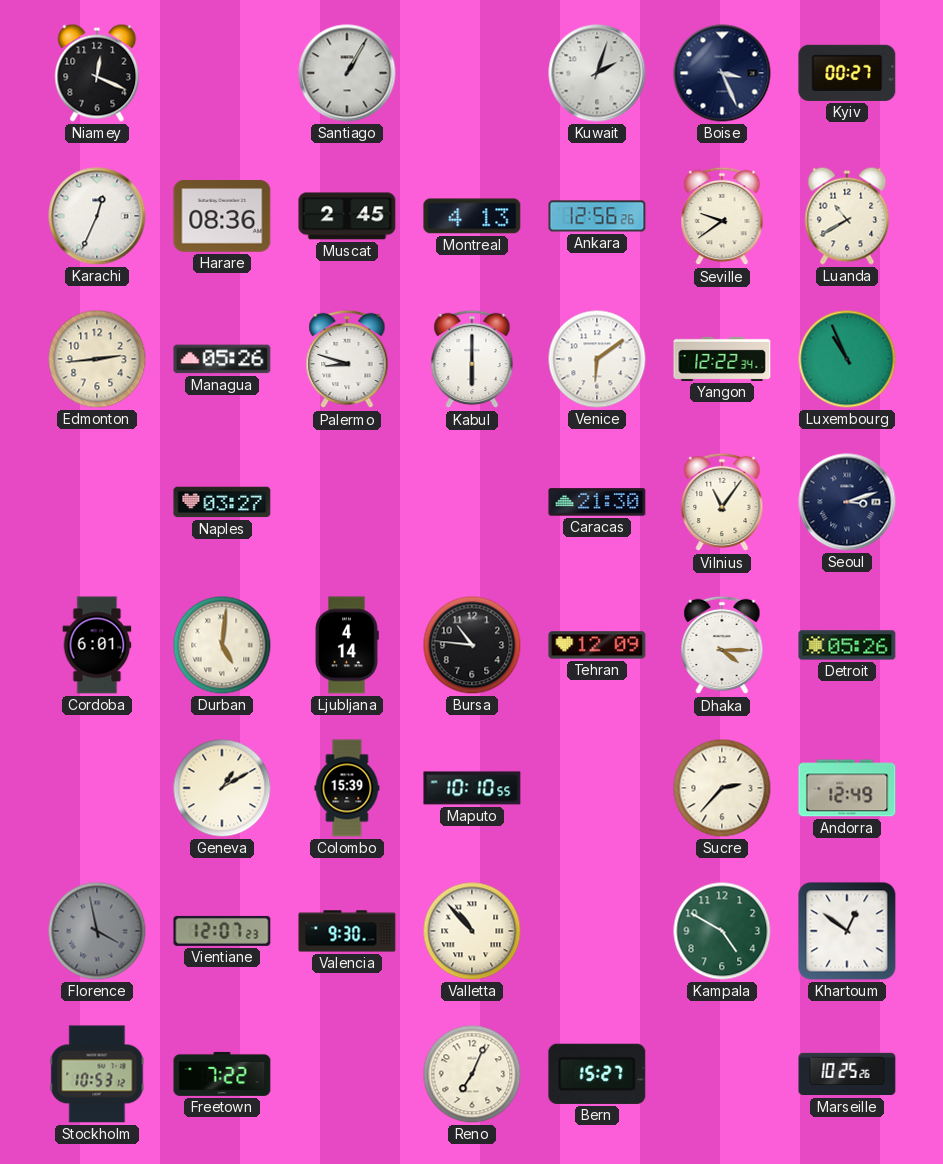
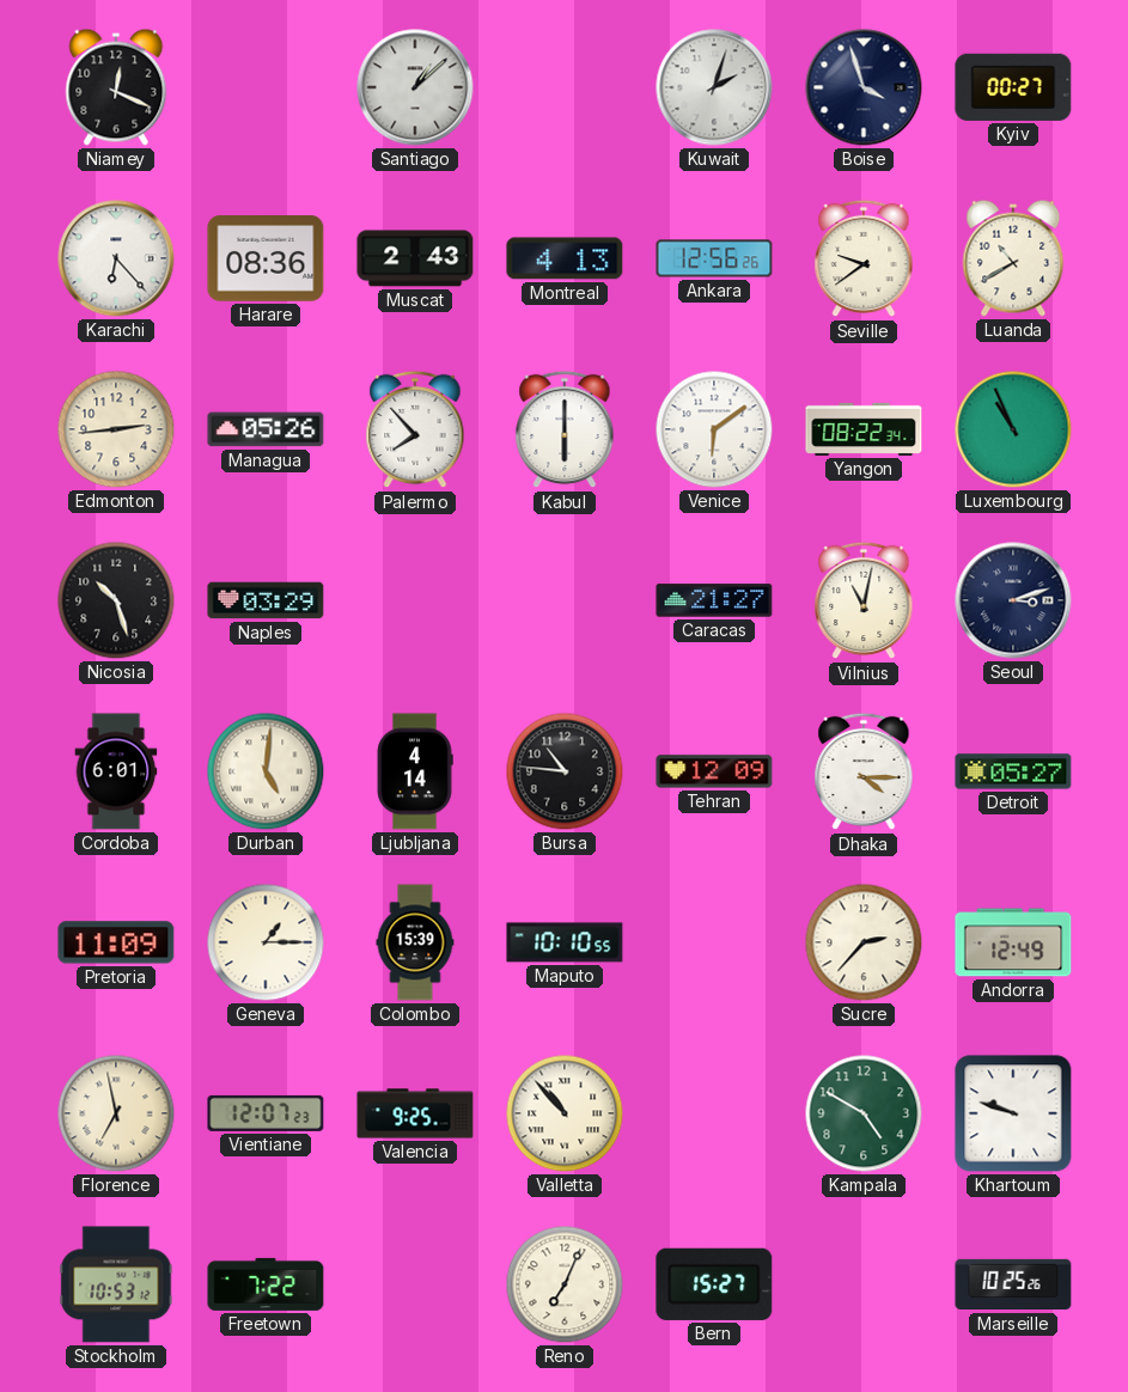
Santiago: 1:05 -> 1:08 (415, 87)
Boise: 3:26 -> 3:57 (864, 87)
Karachi: 12:34 -> 6:23 (116, 258)
Muscat: 2:45 -> 2:43 (415, 258)
Palermo: 8:48 -> 7:53 (415, 429)
Yangon: 12:22 -> 08:22 (864, 429)
Nicosia: none -> 10:27 (116, 600)
Naples: 03:27 -> 03:29 (266, 600)
Caracas: 21:30 -> 21:27 (714, 600)
Vilnius: 11:06 -> 11:02 (864, 600)
Detroit: 05:26 -> 05:27 (1013, 771)
Pretoria: none -> 11:09 (116, 942)
Geneva: 1:10 -> 1:15 (266, 942)
Florence: 3:58 -> 6:58 (116, 1113)
Florence dial: grey -> cream (116, 1113)
Valencia: 9:30 -> 9:25 (415, 1113)
Khartoum: 12:51 -> 9:48 (1013, 1113)
